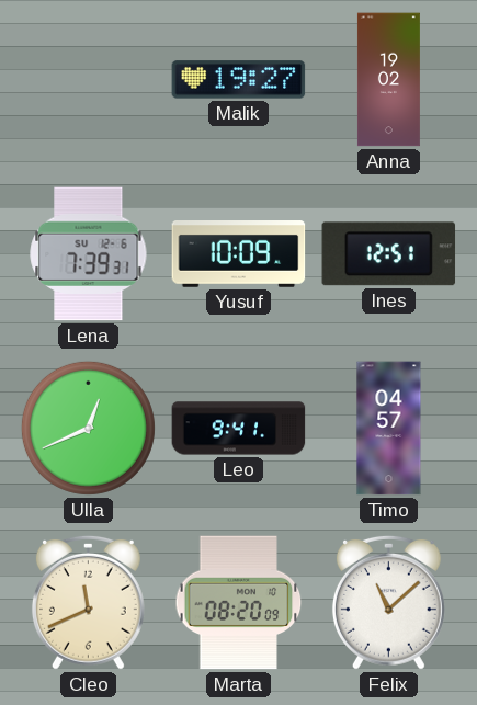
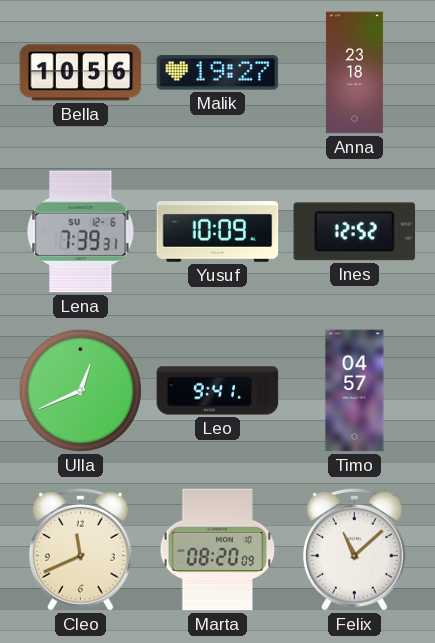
Bella: none -> 10:56 (81, 73)
Anna: 19:02 -> 23:18 (354, 73)
Ines: 12:51 -> 12:52 (355, 232)
